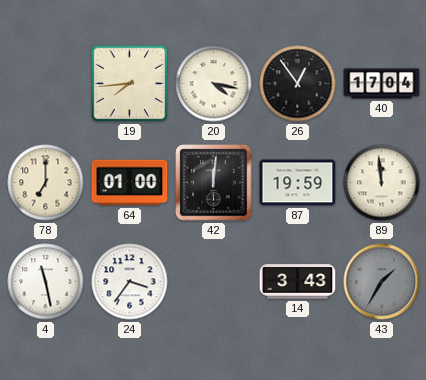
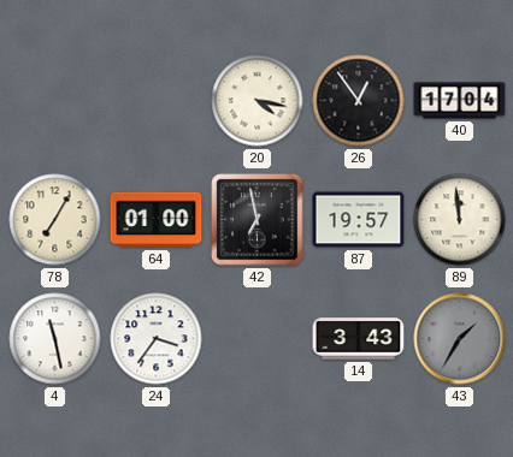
19: 7:44 -> none (130, 84)
78: 7:00 -> 7:05 (55, 220)
42: 12:01 -> 6:58 (258, 220)
87: 19:59 -> 19:57 (359, 220)
